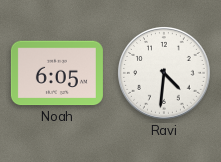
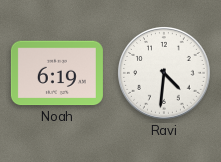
Noah: 6:05 -> 6:19 (57, 73)
